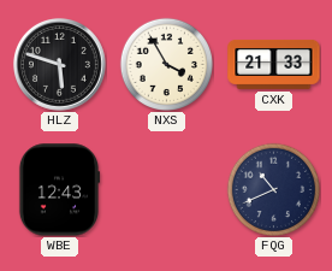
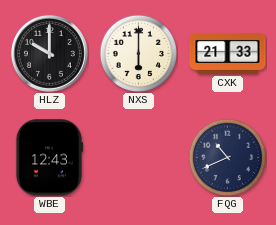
HLZ: 5:48 -> 10:00 (49, 53)
NXS: 3:55 -> 6:00 (138, 53)
